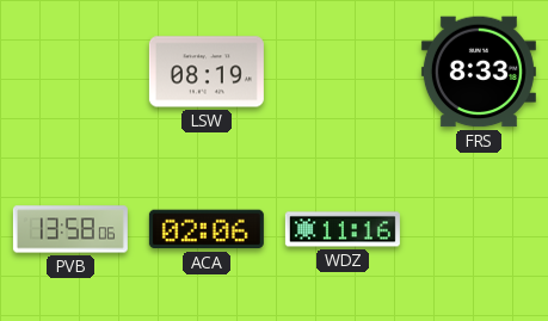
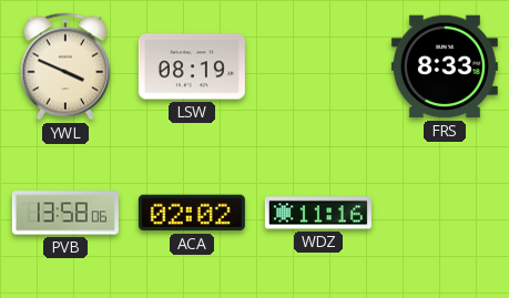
YWL: none -> 3:49 (65, 66)
ACA: 02:06 -> 02:02 (192, 213)
